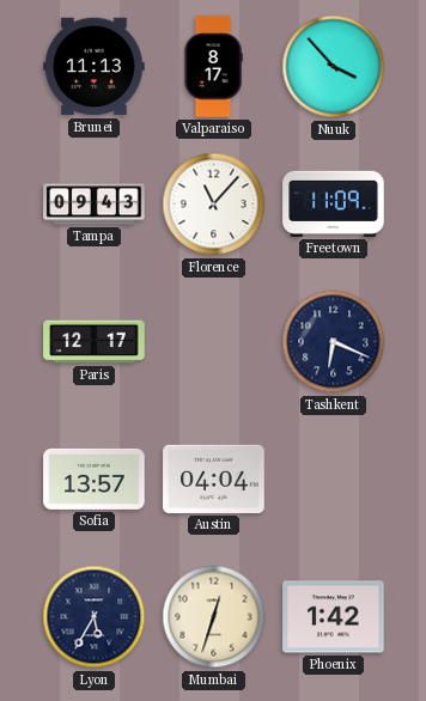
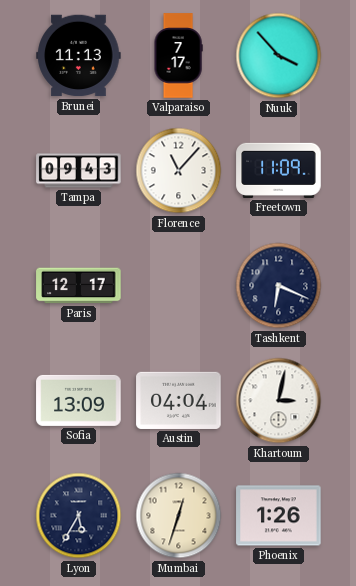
Valparaiso: 8:17 -> 7:17 (178, 56)
Sofia: 13:57 -> 13:09 (79, 400)
Khartoum: none -> 3:02 (279, 401)
Phoenix: 1:42 -> 1:26 (279, 516)
